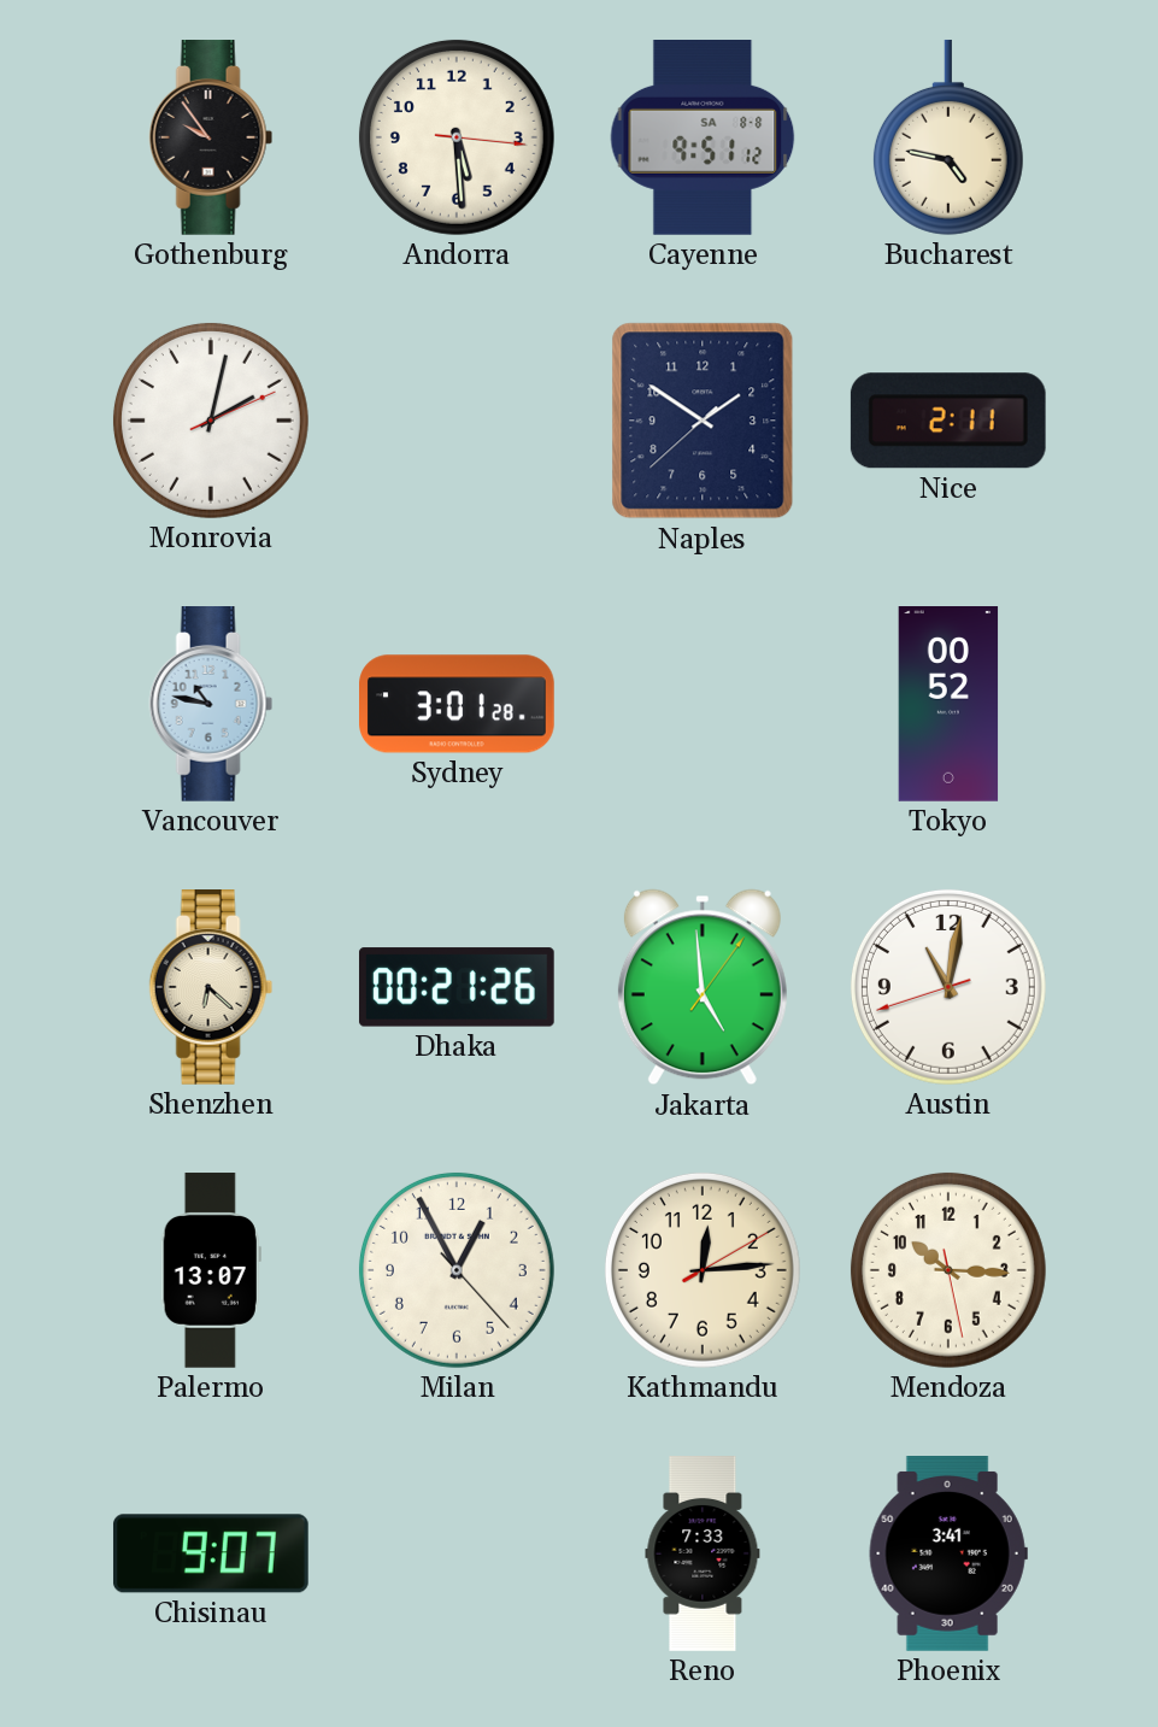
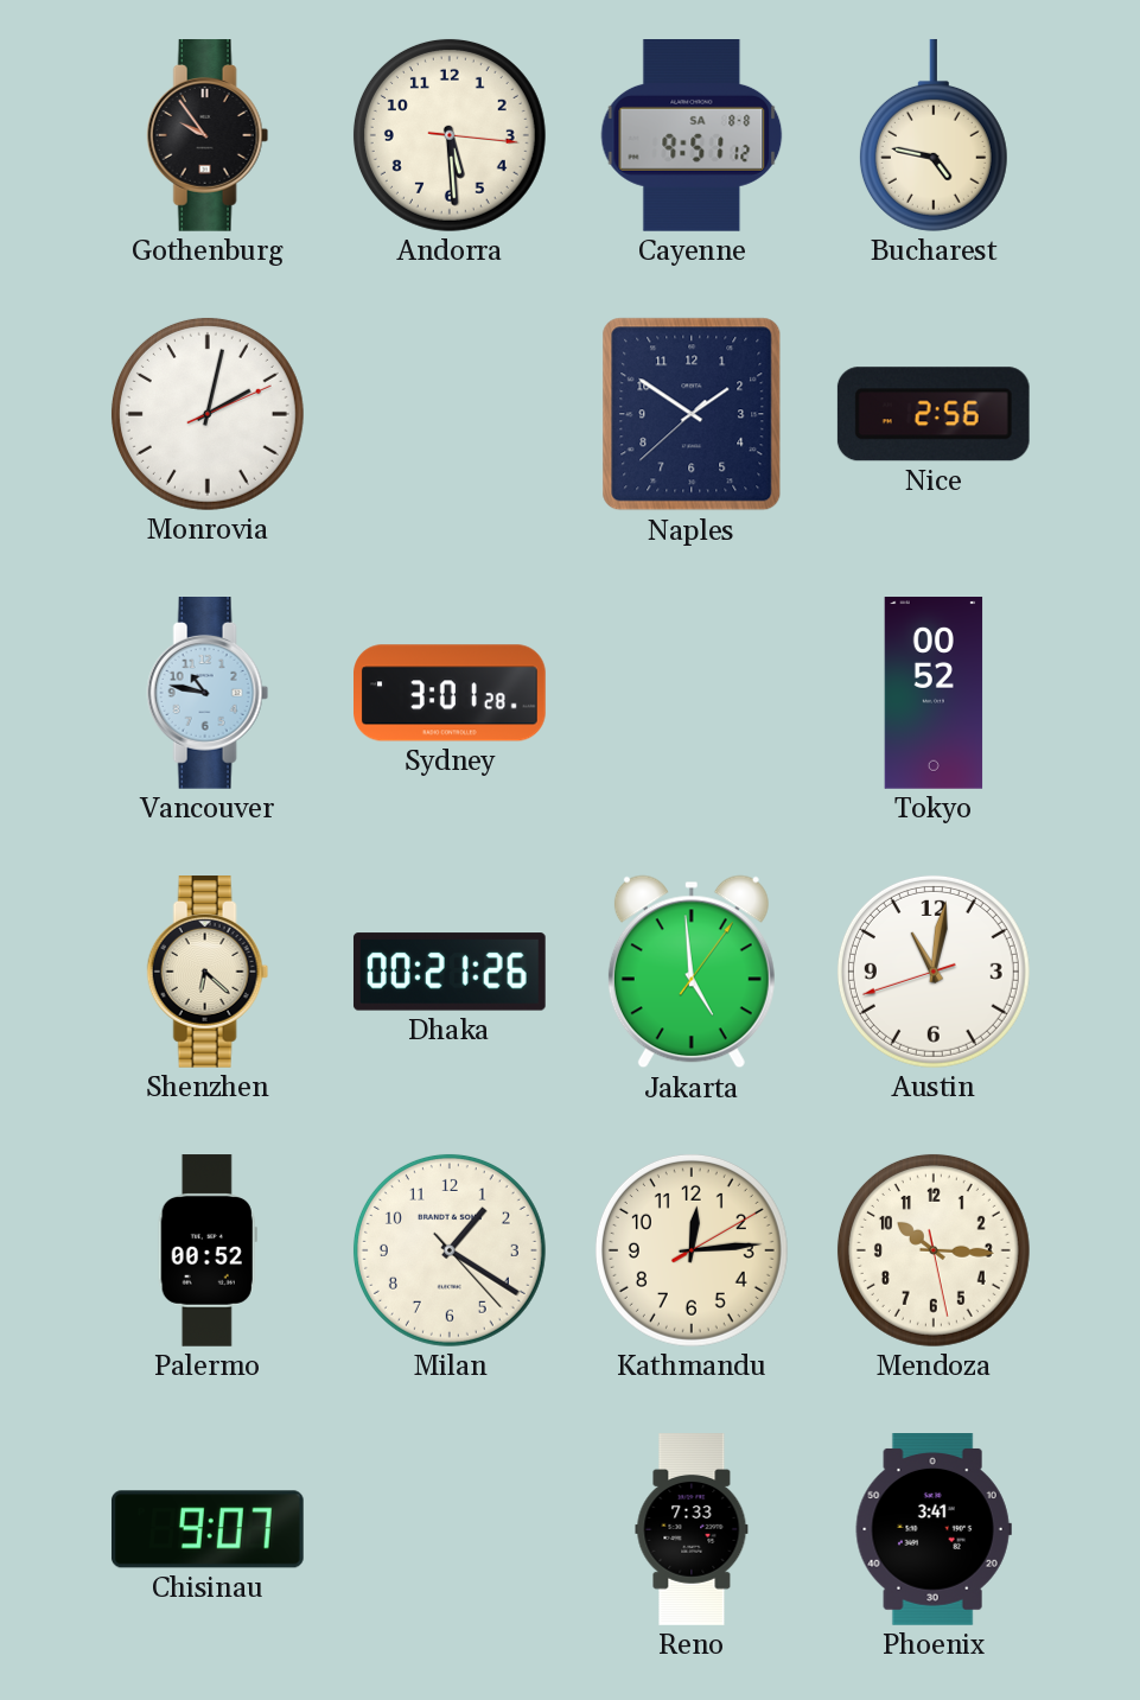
Nice: 2:11 -> 2:56 (934, 414)
Palermo: 13:07 -> 00:52 (208, 1250)
Milan: 12:55 -> 1:20 (450, 1250)
